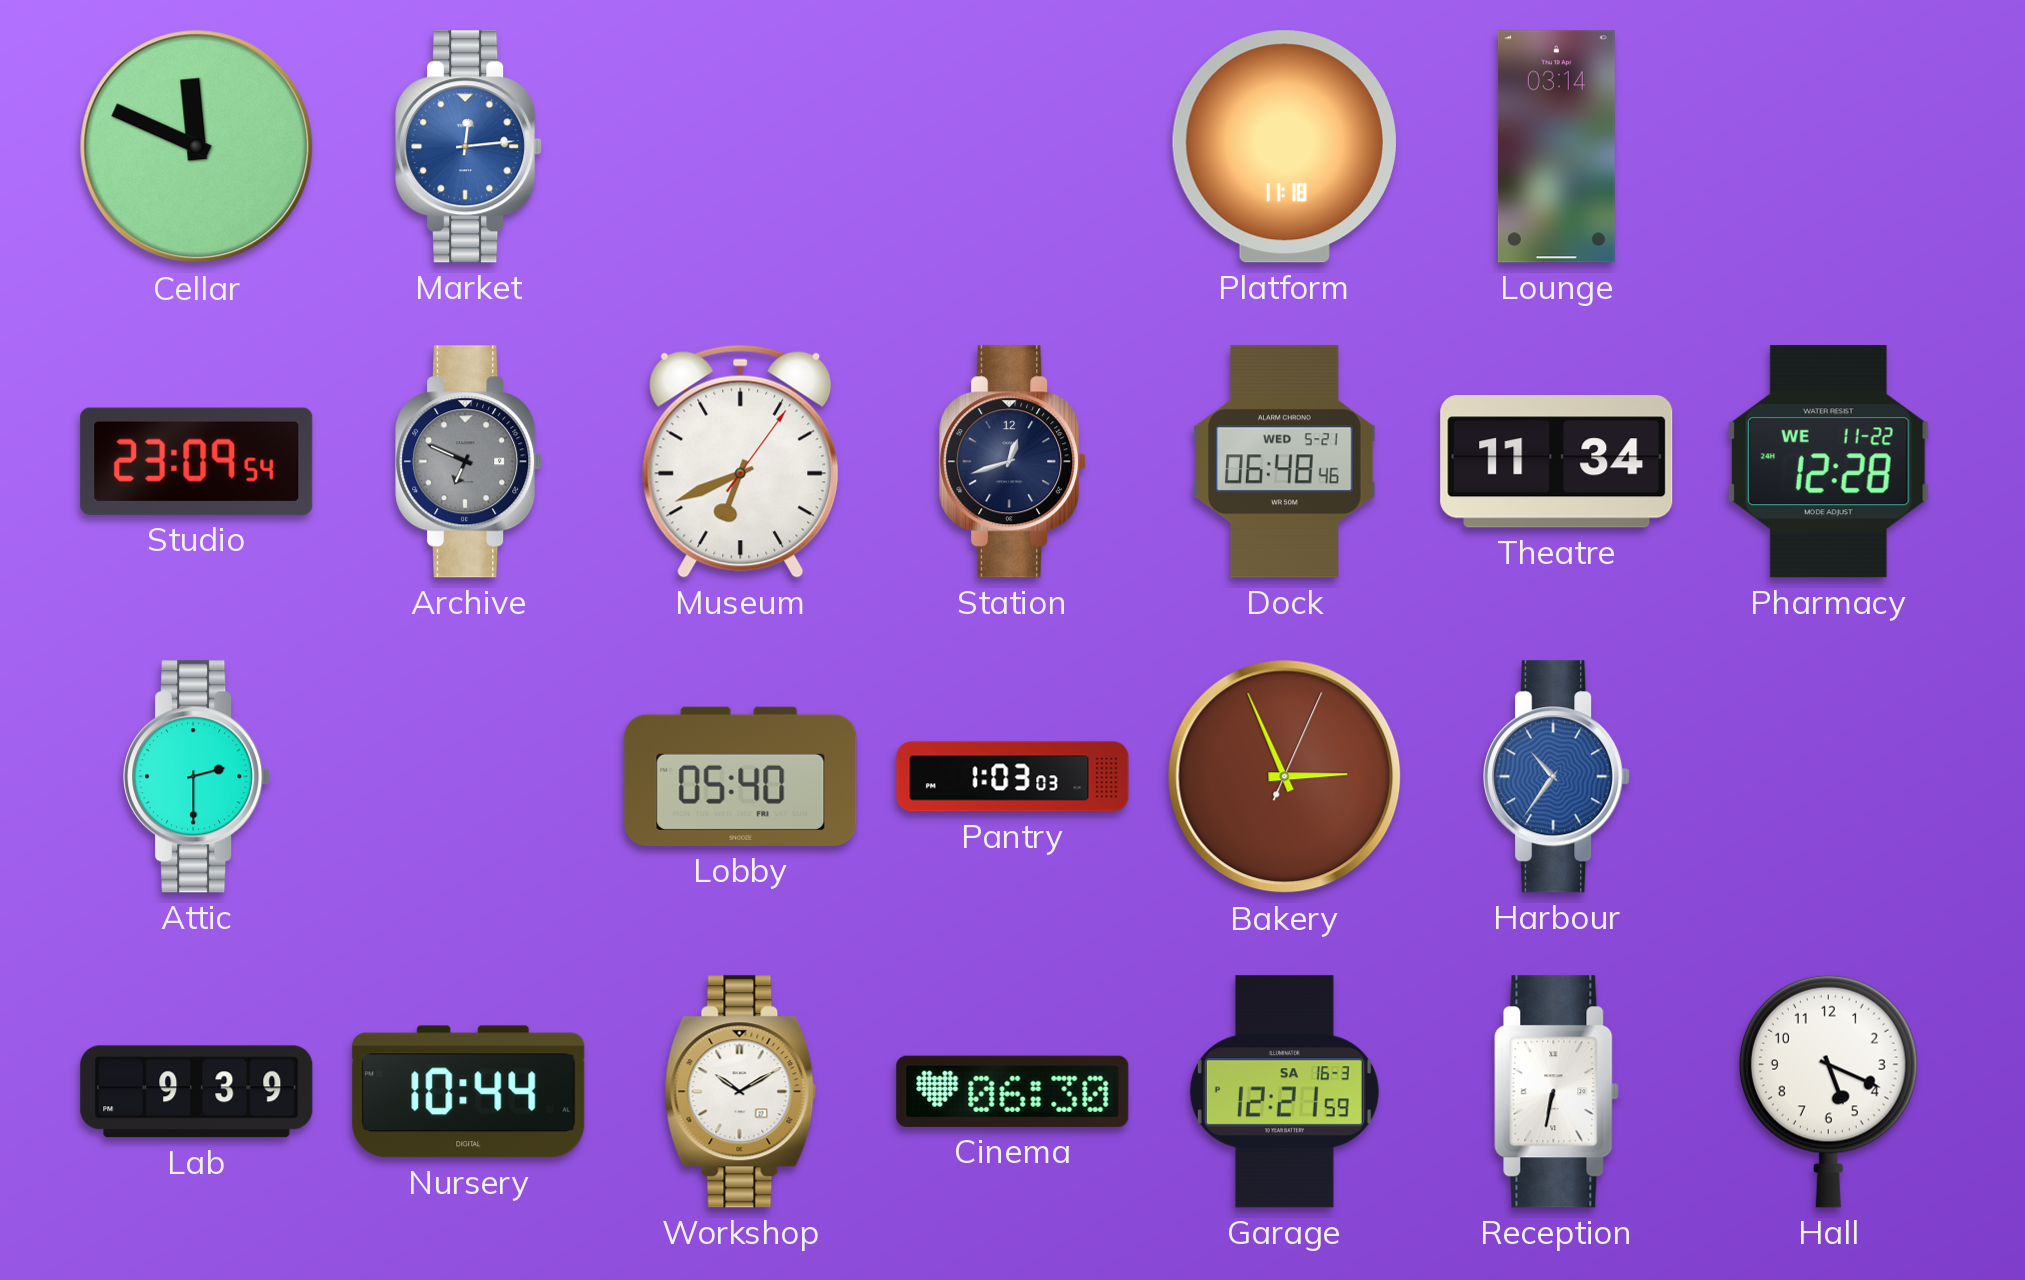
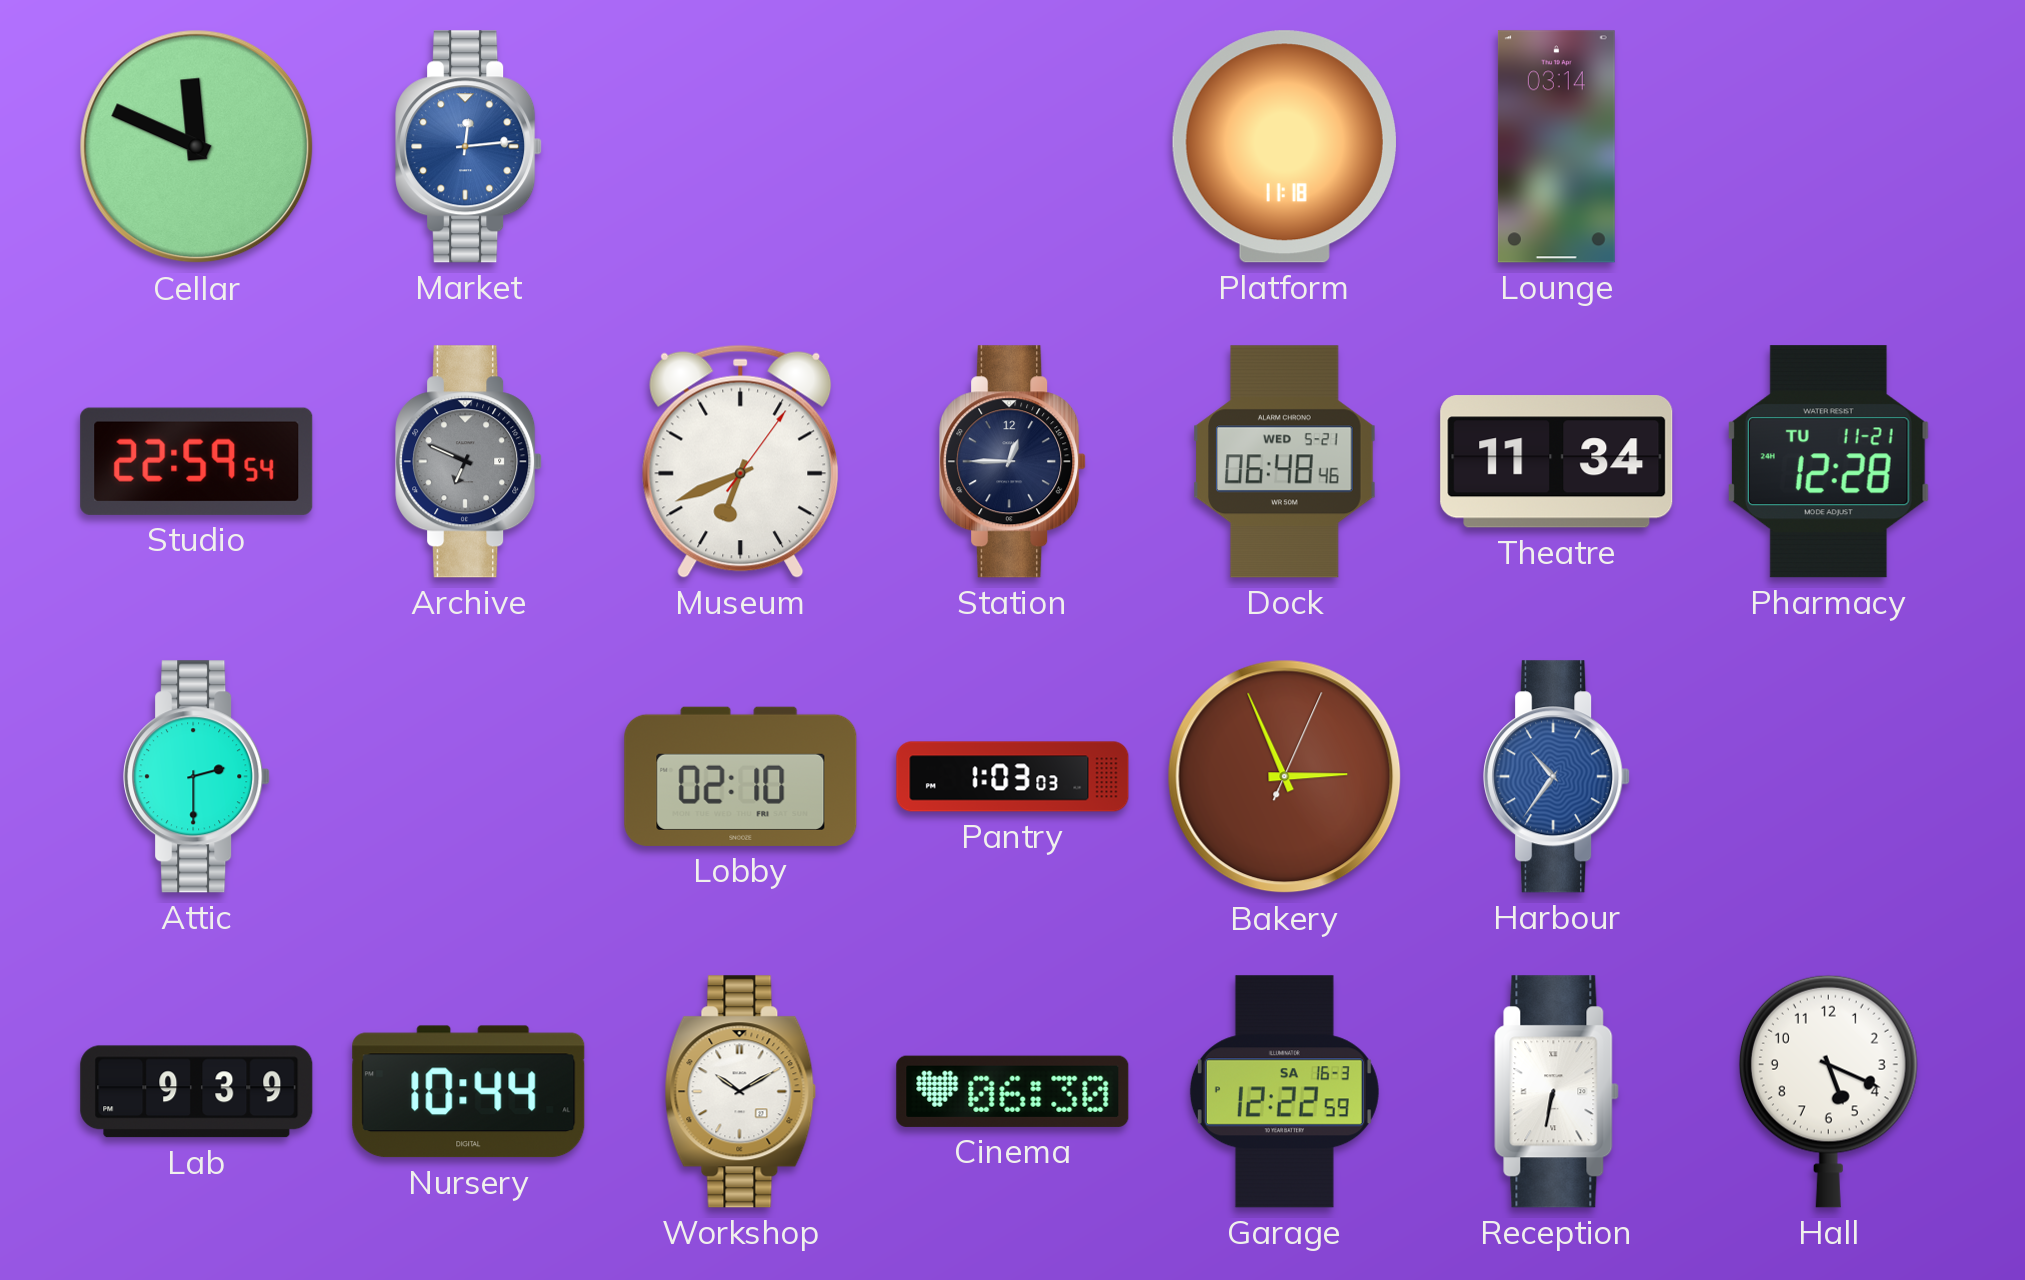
Studio: 23:09 -> 22:59 (197, 461)
Station: 12:42 -> 12:45 (1013, 462)
Pharmacy date: WE 11-22 -> TU 11-21 (1828, 462)
Lobby: 05:40 -> 02:10 (741, 776)
Garage: 12:21 -> 12:22 (1284, 1092)
